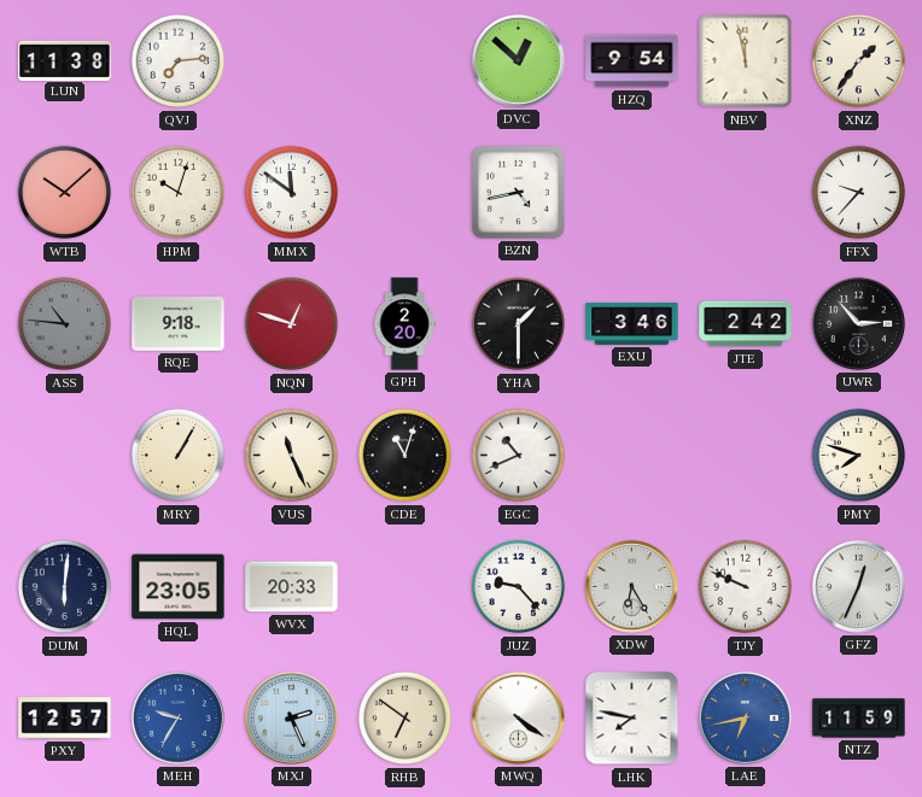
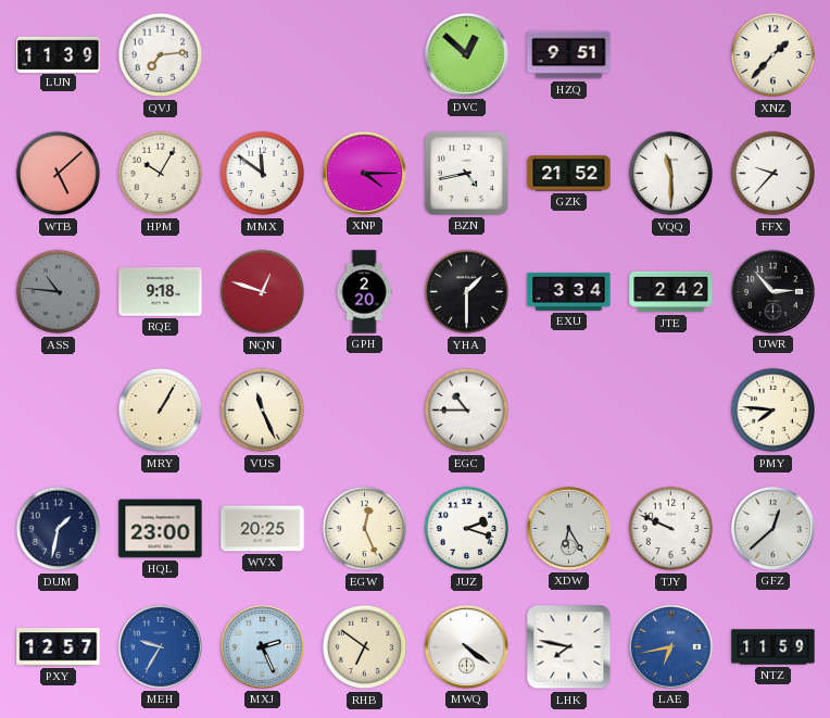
LUN: 11:38 -> 11:39 (59, 54)
HZQ: 9:54 -> 9:51 (569, 55)
NBV: 11:58 -> none (746, 61)
XNZ: 1:36 -> 1:37 (774, 55)
WTB: 10:08 -> 5:08 (59, 174)
HPM: 10:03 -> 10:05 (161, 174)
XNP: none -> 4:15 (364, 173)
GZK: none -> 21:52 (569, 174)
VQQ: none -> 11:30 (671, 174)
EXU: 3:46 -> 3:34 (569, 292)
CDE: 11:03 -> none (405, 456)
EGC: 10:41 -> 10:45 (467, 411)
PMY: 7:48 -> 7:46 (774, 411)
DUM: 6:01 -> 1:32 (59, 529)
HQL: 23:05 -> 23:00 (161, 529)
WVX: 20:33 -> 20:25 (263, 529)
EGW: none -> 12:26 (365, 529)
JUZ: 9:23 -> 2:18 (467, 529)
GFZ: 12:34 -> 12:38 (772, 528)
